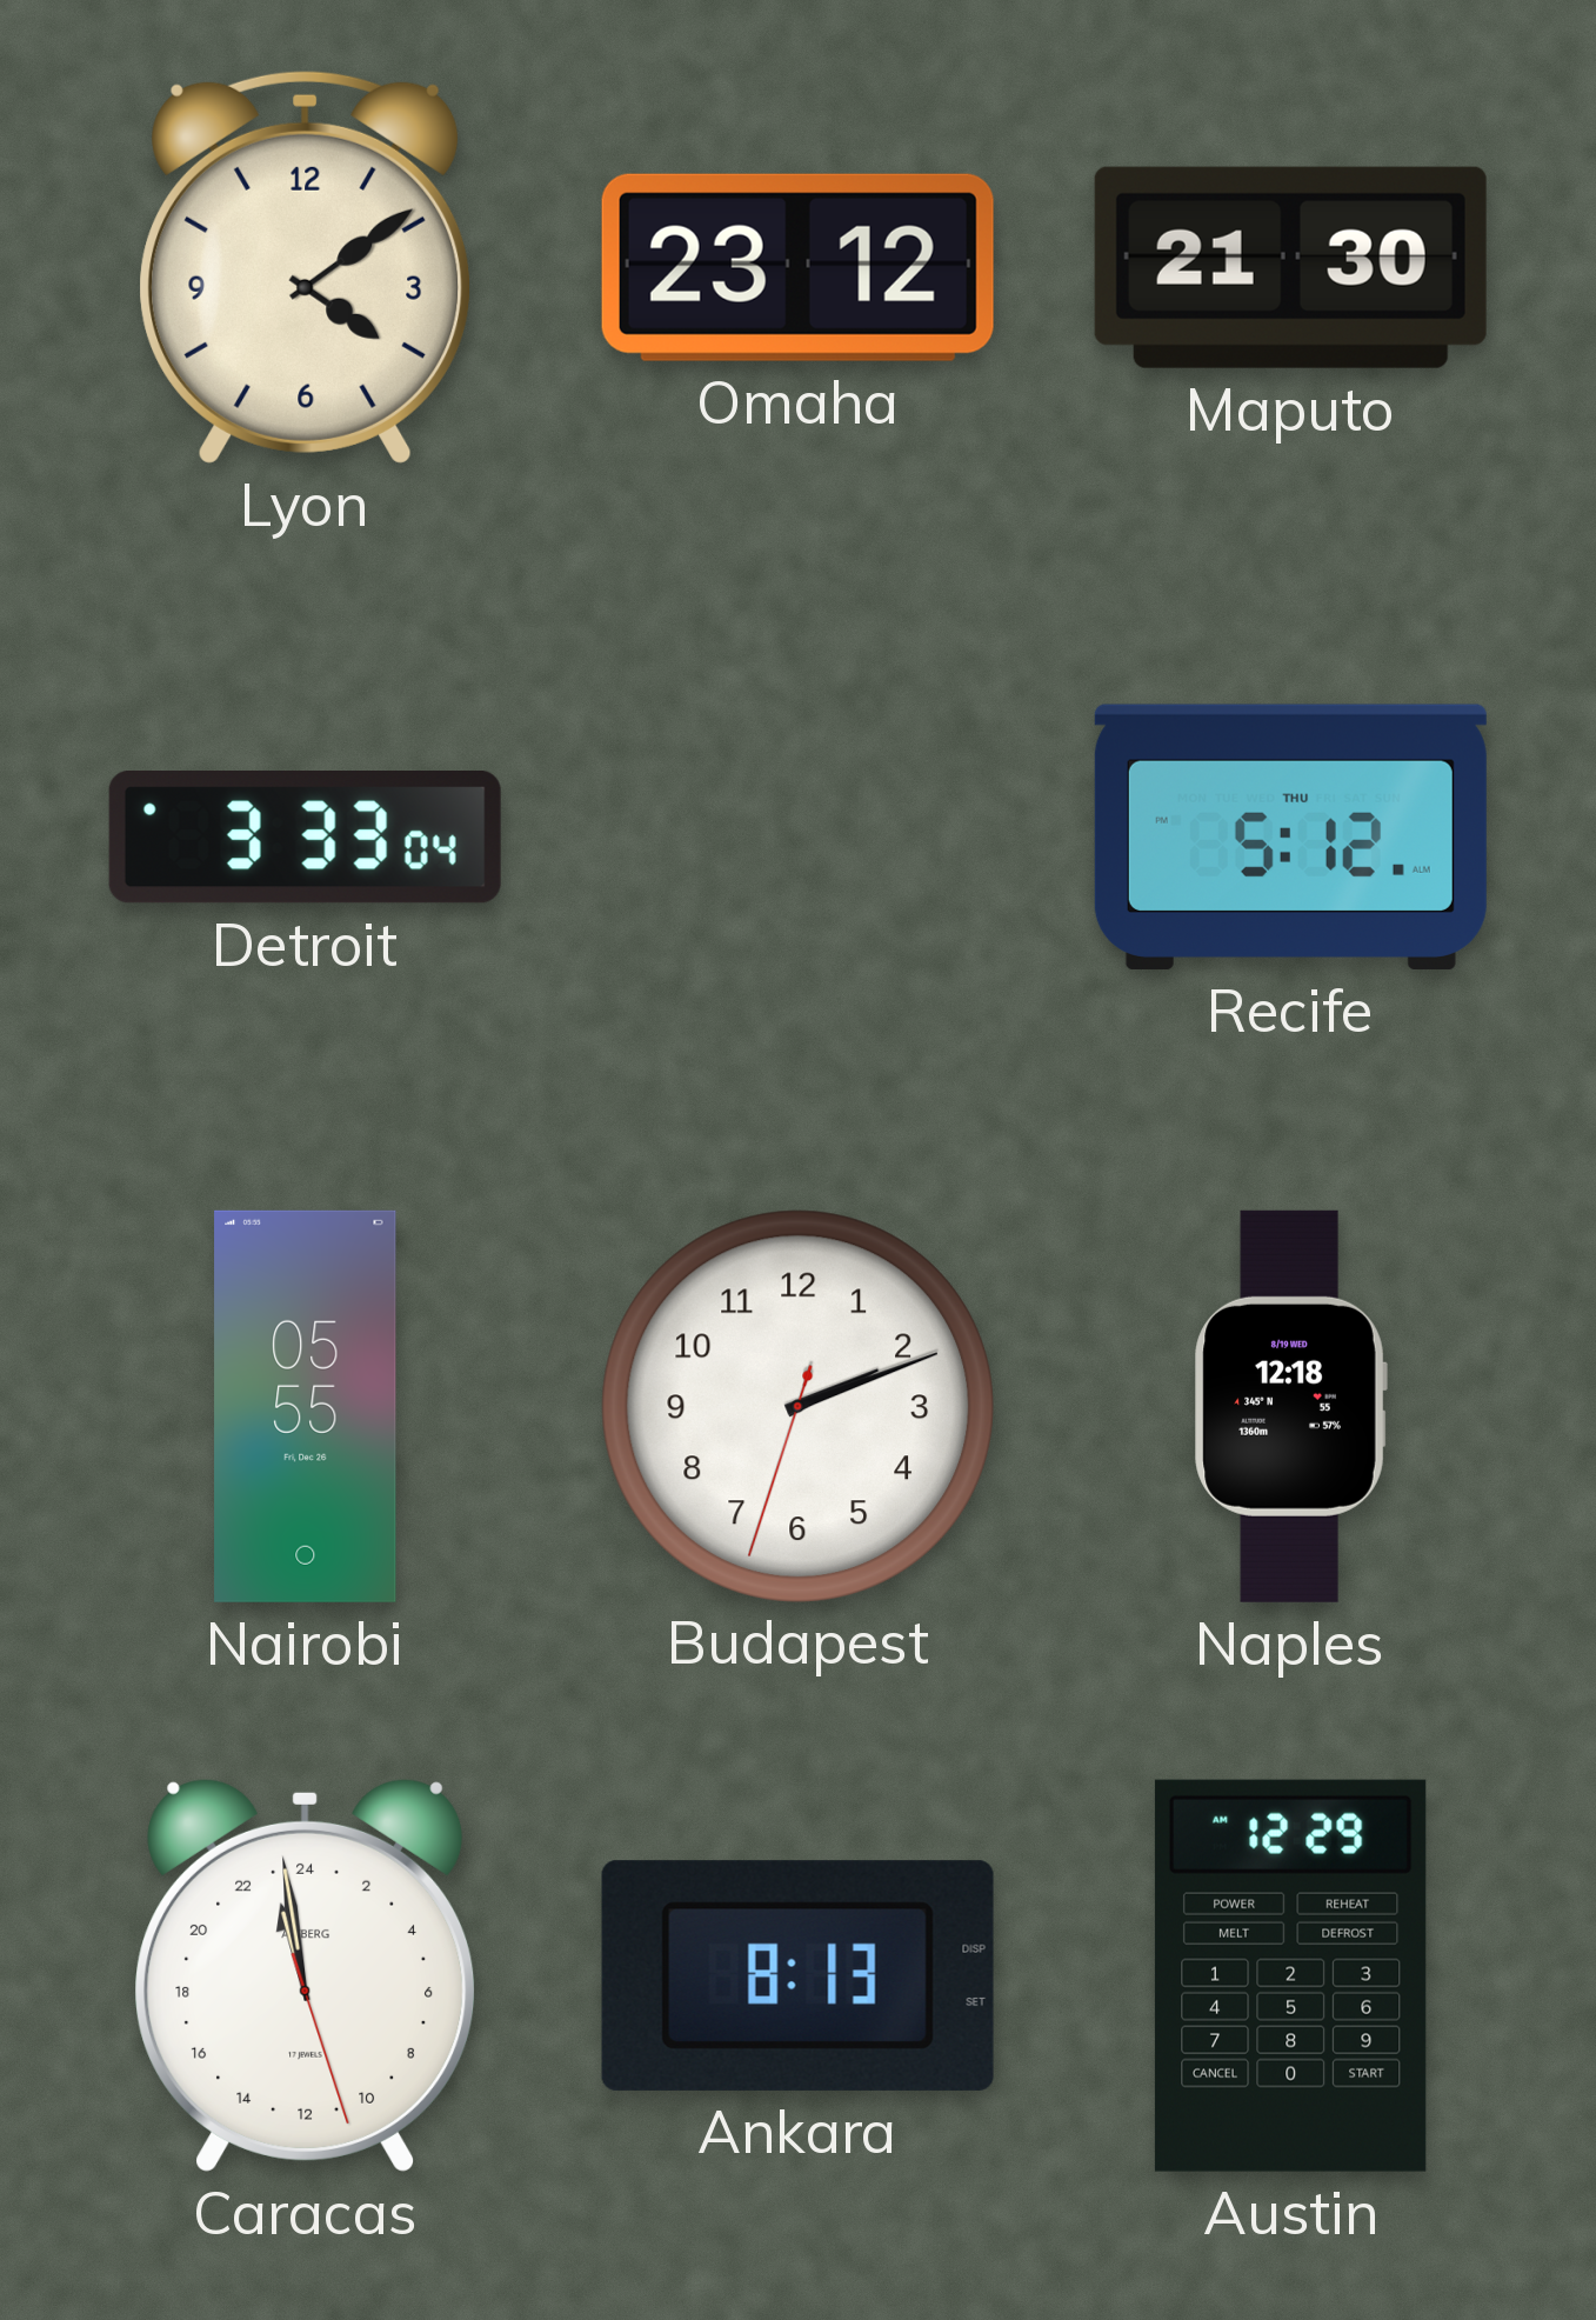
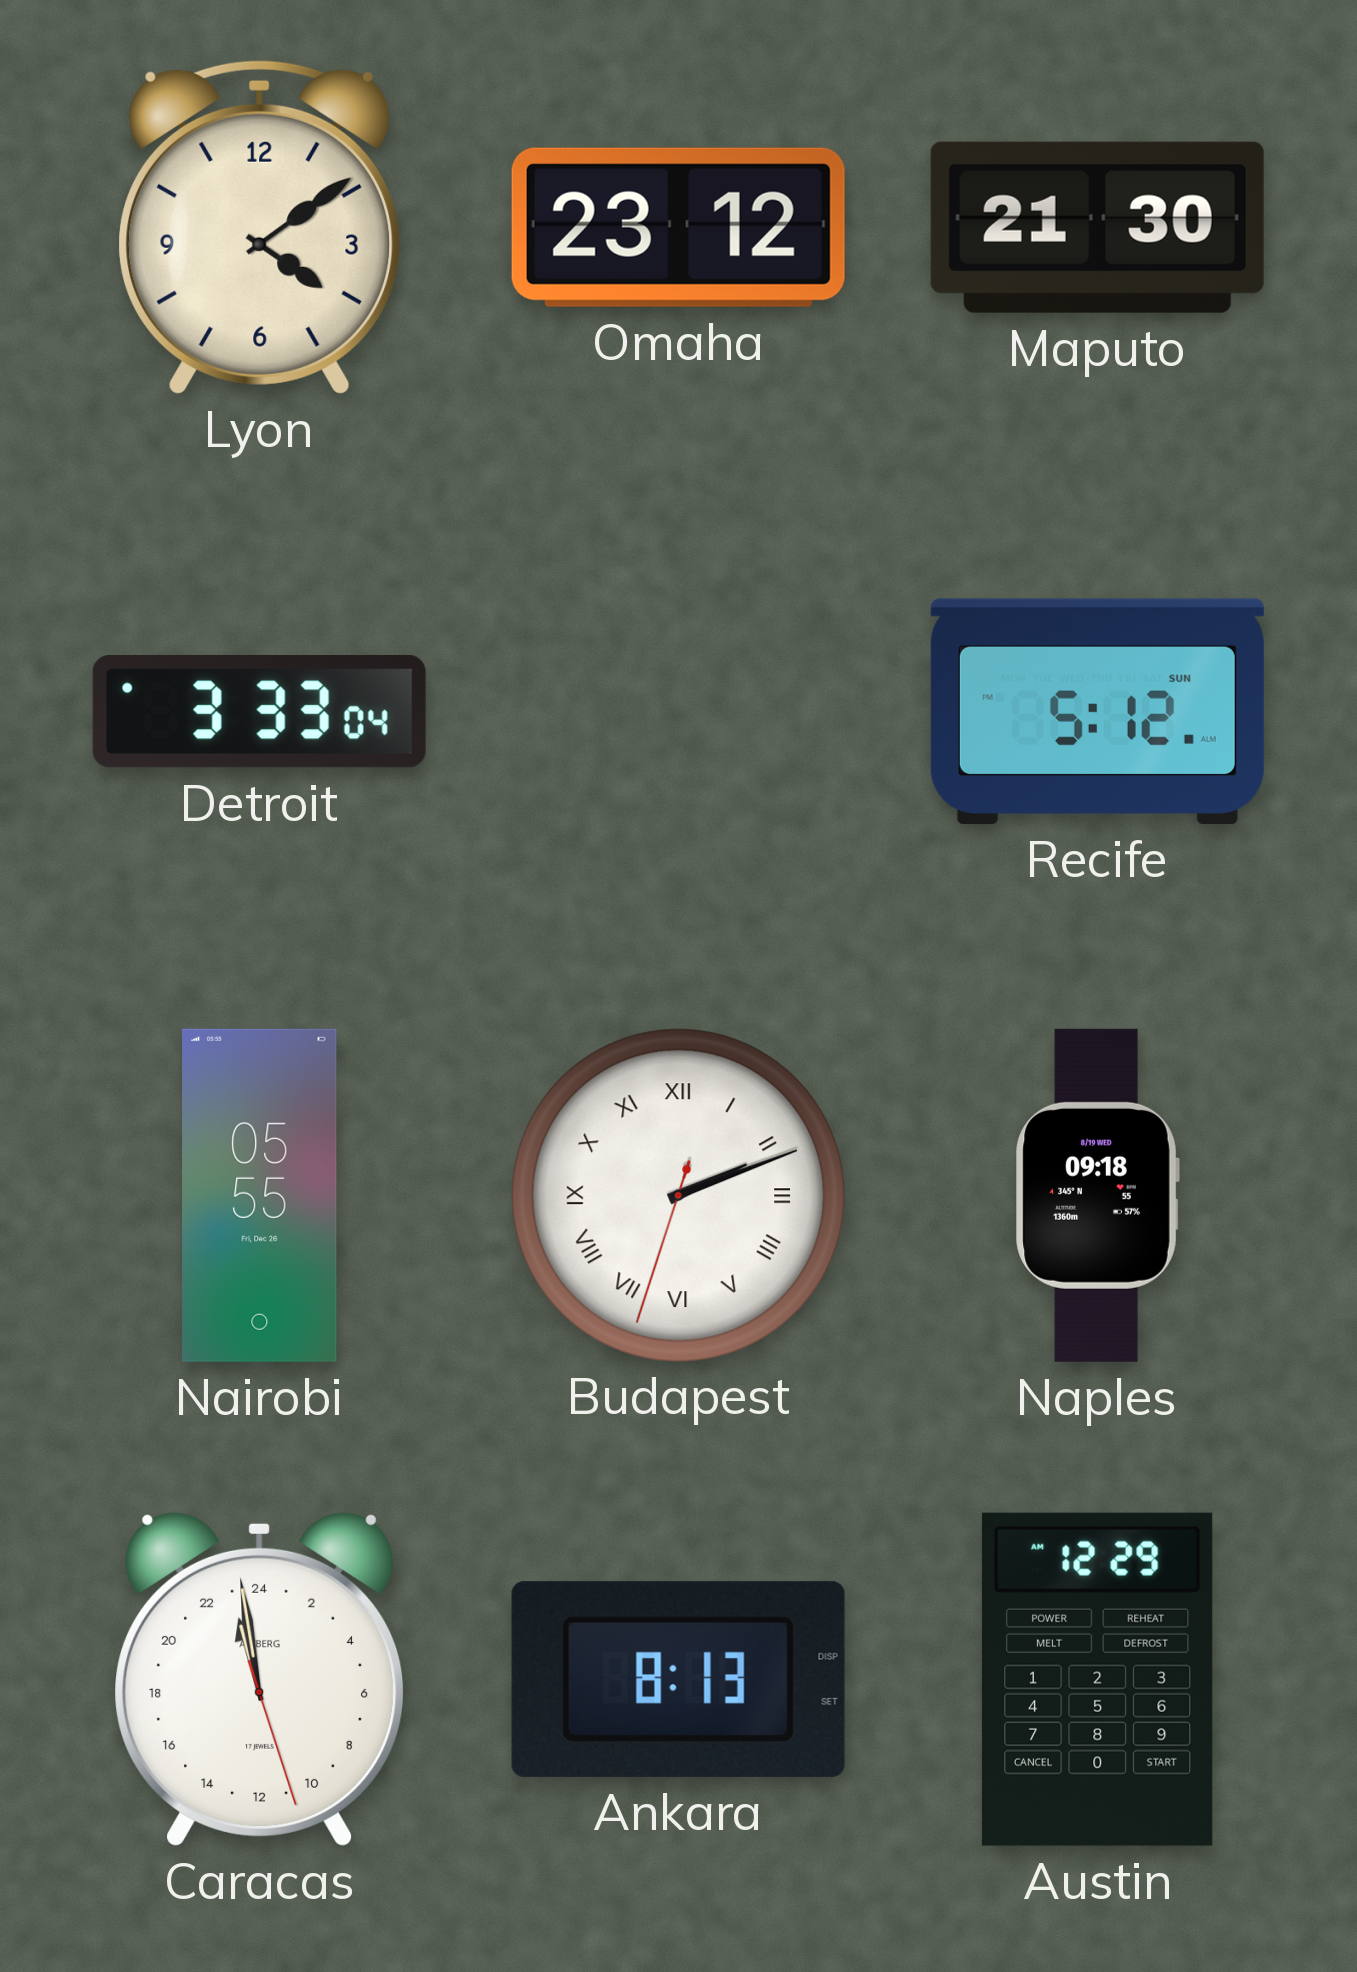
Recife date: THU -> SUN (1097, 711)
Budapest numerals: Arabic -> Roman (678, 1195)
Naples: 12:18 -> 09:18 (1097, 1195)
